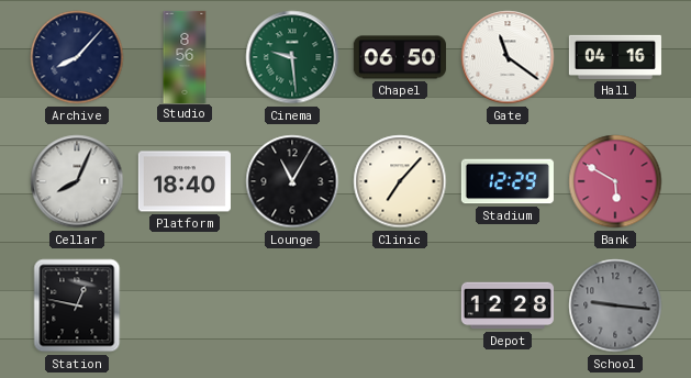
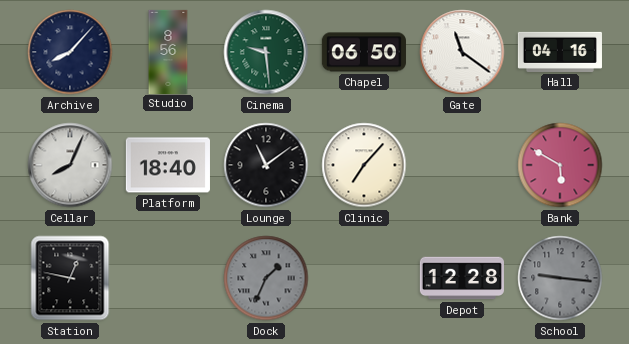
Lounge: 11:05 -> 11:09 (266, 165)
Stadium: 12:29 -> none (508, 181)
Dock: none -> 1:34 (266, 278)
